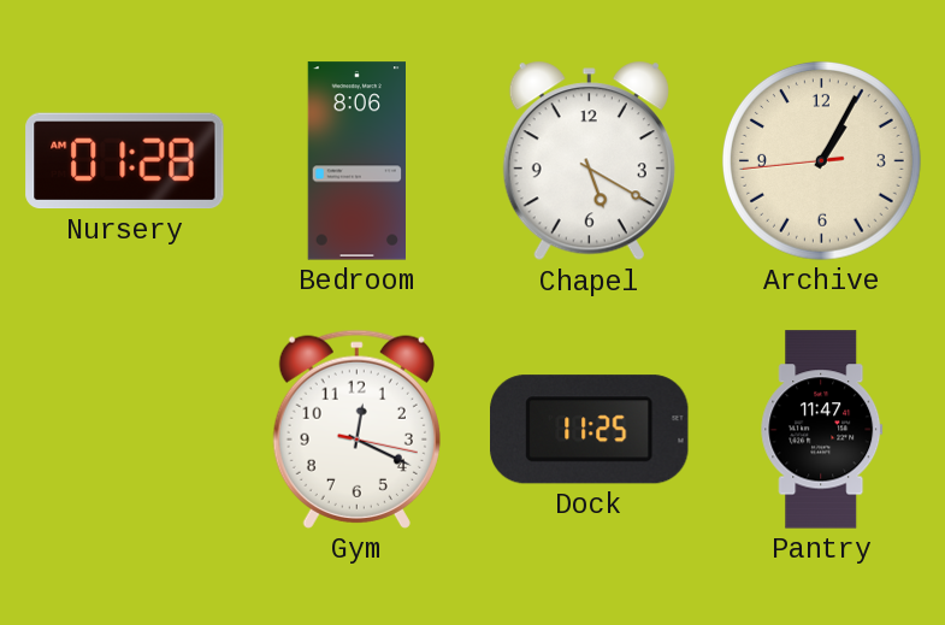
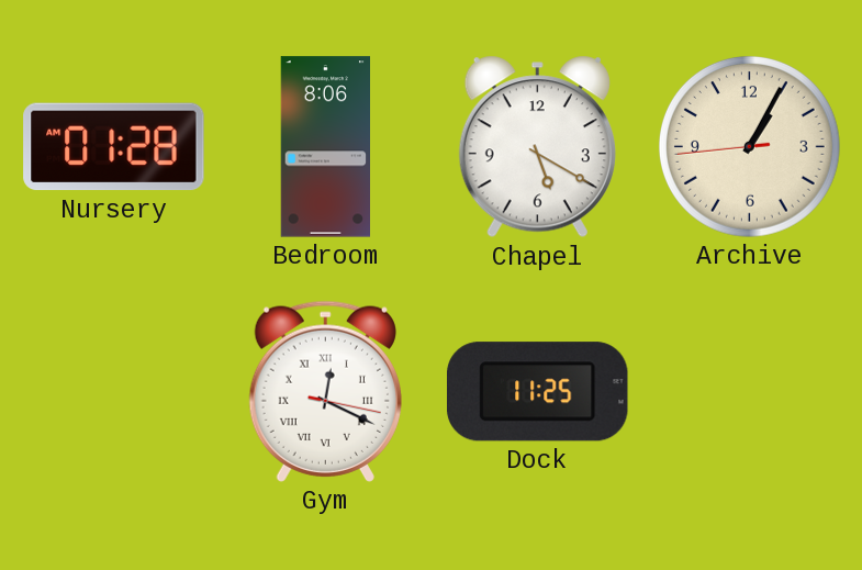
Gym numerals: Arabic -> Roman (325, 391)
Pantry: 11:47 -> none (822, 430)
